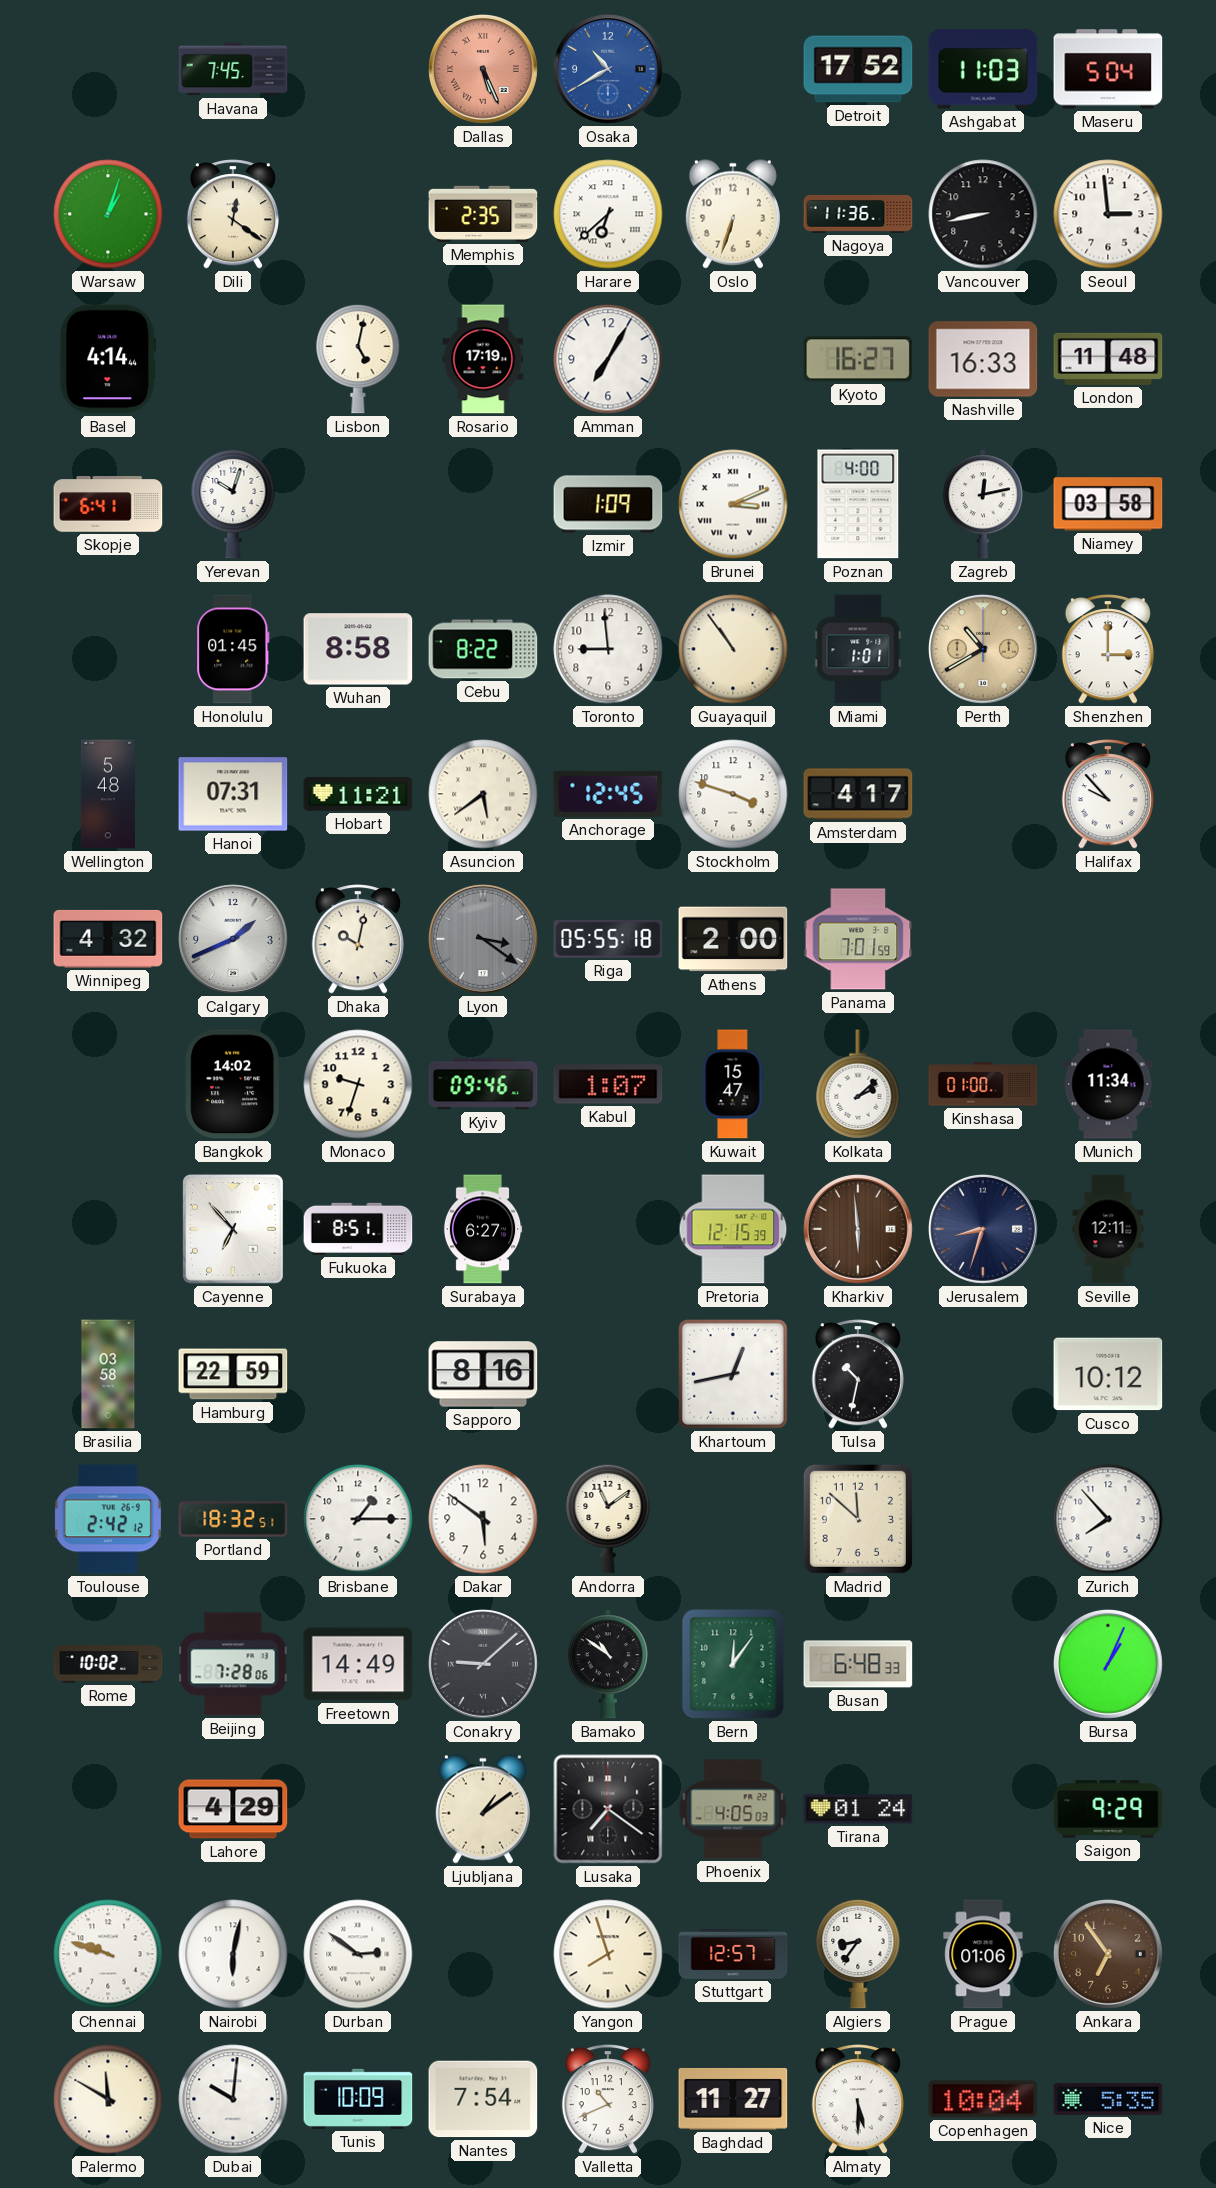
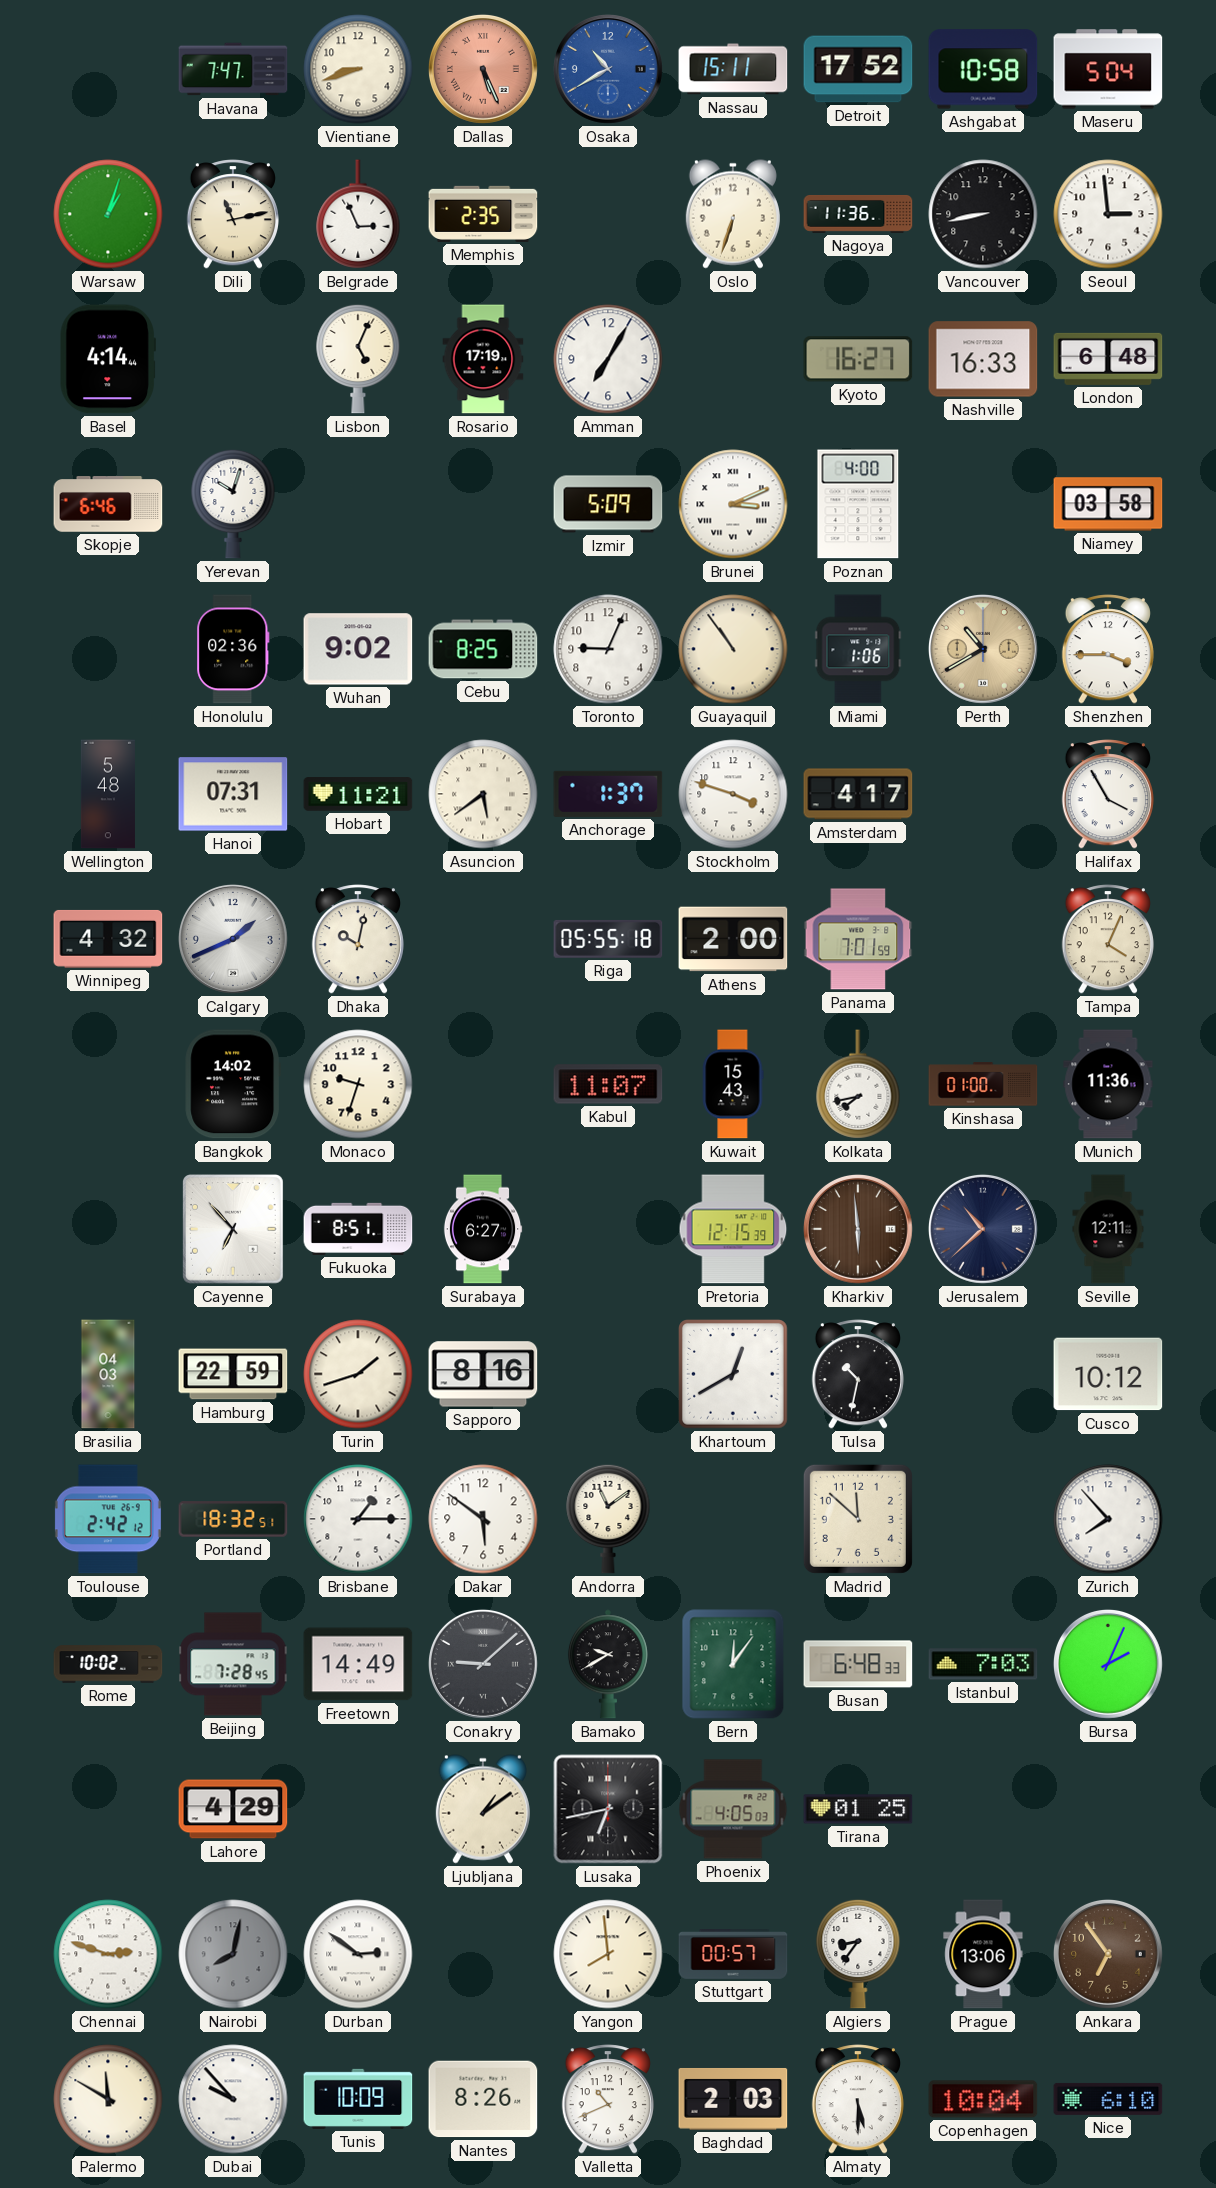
Havana: 7:45 -> 7:47 (233, 69)
Vientiane: none -> 8:42 (358, 69)
Nassau: none -> 15:11 (733, 69)
Ashgabat: 11:03 -> 10:58 (983, 69)
Dili: 12:21 -> 11:13 (233, 214)
Belgrade: none -> 2:56 (358, 214)
Harare: 6:38 -> none (608, 214)
Lisbon: 5:02 -> 5:04 (358, 359)
London: 11:48 -> 6:48 (1108, 359)
Skopje: 6:41 -> 6:46 (108, 504)
Izmir: 1:09 -> 5:09 (608, 504)
Zagreb: 12:13 -> none (983, 504)
Honolulu: 01:45 -> 02:36 (233, 649)
Wuhan: 8:58 -> 9:02 (358, 649)
Cebu: 8:22 -> 8:25 (483, 649)
Toronto: 8:59 -> 9:04 (608, 649)
Miami: 1:01 -> 1:06 (858, 649)
Shenzhen: 3:00 -> 3:45 (1108, 649)
Anchorage: 12:45 -> 1:37 (608, 794)
Halifax: 9:53 -> 3:55 (1108, 794)
Lyon: 3:21 -> none (483, 939)
Tampa: none -> 4:04 (1108, 939)
Kyiv: 09:46 -> none (483, 1084)
Kabul: 1:07 -> 11:07 (608, 1084)
Kuwait: 15:47 -> 15:43 (733, 1084)
Kolkata: 2:08 -> 7:43 (858, 1084)
Munich: 11:34 -> 11:36 (1108, 1084)
Jerusalem: 8:33 -> 10:38 (983, 1229)
Brasilia: 03:58 -> 04:03 (108, 1374)
Turin: none -> 1:42 (358, 1374)
Khartoum: 12:43 -> 12:40 (733, 1374)
Beijing: 7:28:06 -> 7:28:45 (233, 1664)
Bamako: 10:51 -> 9:40 (608, 1664)
Istanbul: none -> 7:03 (983, 1664)
Bursa: 1:04 -> 2:04 (1108, 1664)
Lusaka: 7:21 -> 6:43 (608, 1809)
Tirana: 01:24 -> 01:25 (858, 1809)
Saigon: 9:29 -> none (1108, 1809)
Chennai: 9:48 -> 2:48 (108, 1954)
Nairobi: 6:02 -> 8:02 (233, 1954)
Nairobi dial: white -> grey (233, 1954)
Yangon: 7:57 -> 7:59 (608, 1954)
Stuttgart: 12:57 -> 00:57 (733, 1955)
Prague: 01:06 -> 13:06 (983, 1954)
Dubai: 10:01 -> 9:53 (233, 2099)
Nantes: 7:54 -> 8:26 (483, 2099)
Baghdad: 11:27 -> 2:03 (733, 2099)
Nice: 5:35 -> 6:10 (1108, 2099)
